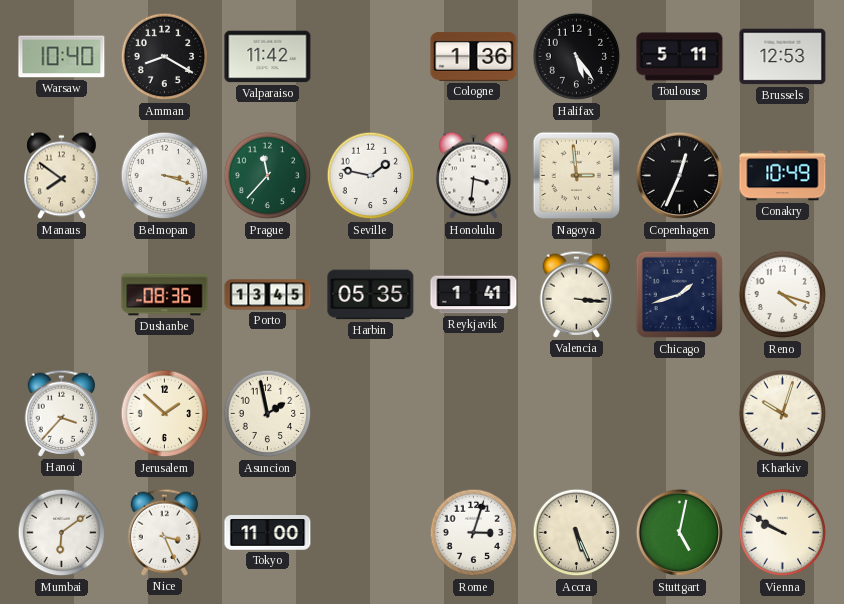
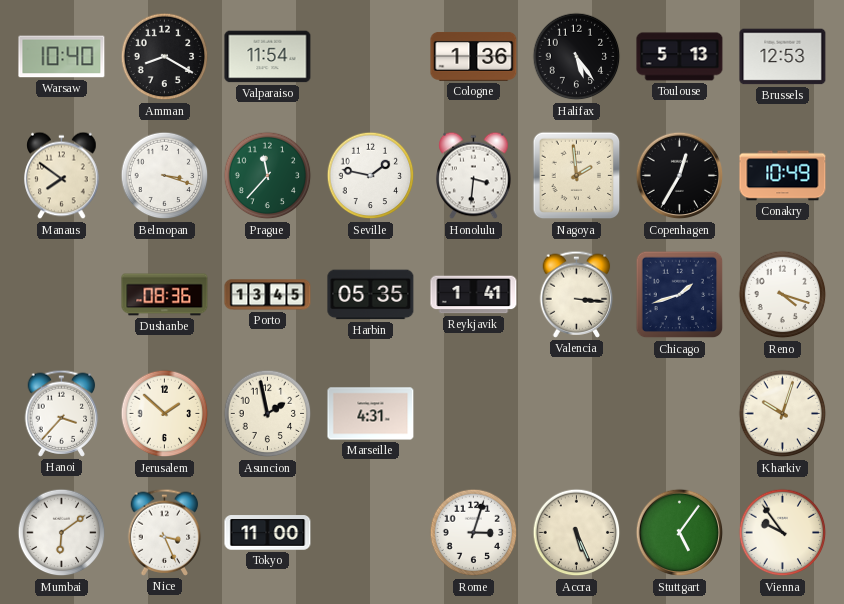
Valparaiso: 11:42 -> 11:54 (268, 57)
Toulouse: 5:11 -> 5:13 (680, 57)
Nagoya: 2:59 -> 1:59 (577, 176)
Copenhagen: 12:34 -> 12:35 (680, 176)
Marseille: none -> 4:31 (371, 414)
Stuttgart: 5:02 -> 5:06 (680, 533)
Vienna: 9:50 -> 9:54 (783, 533)
